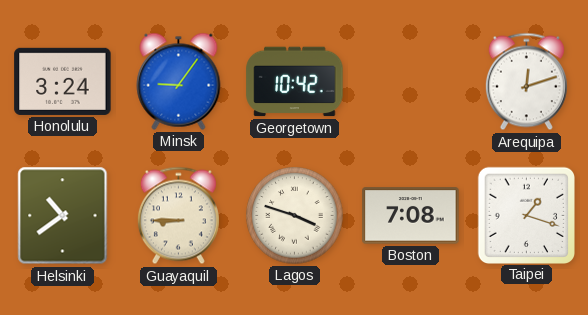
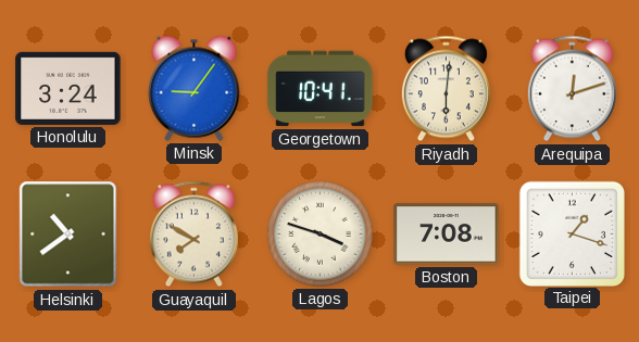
Georgetown: 10:42 -> 10:41 (321, 89)
Riyadh: none -> 6:01 (446, 89)
Guayaquil: 8:45 -> 7:50 (193, 235)
